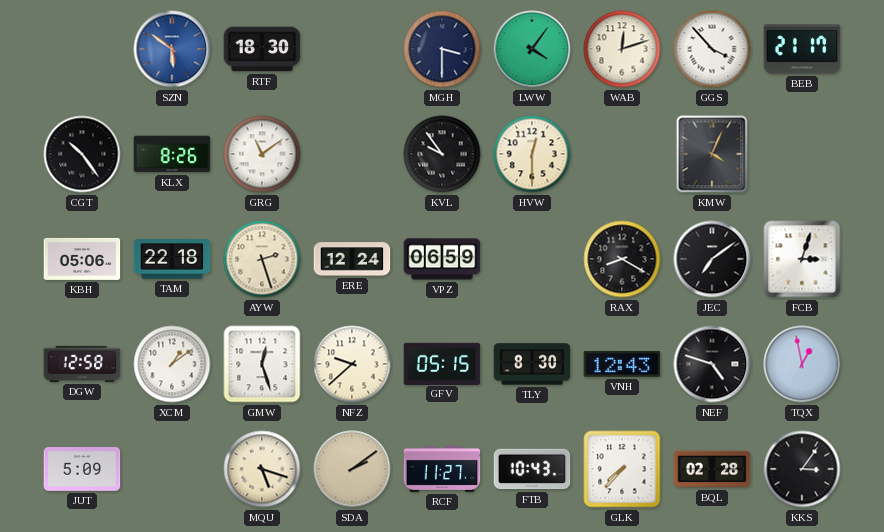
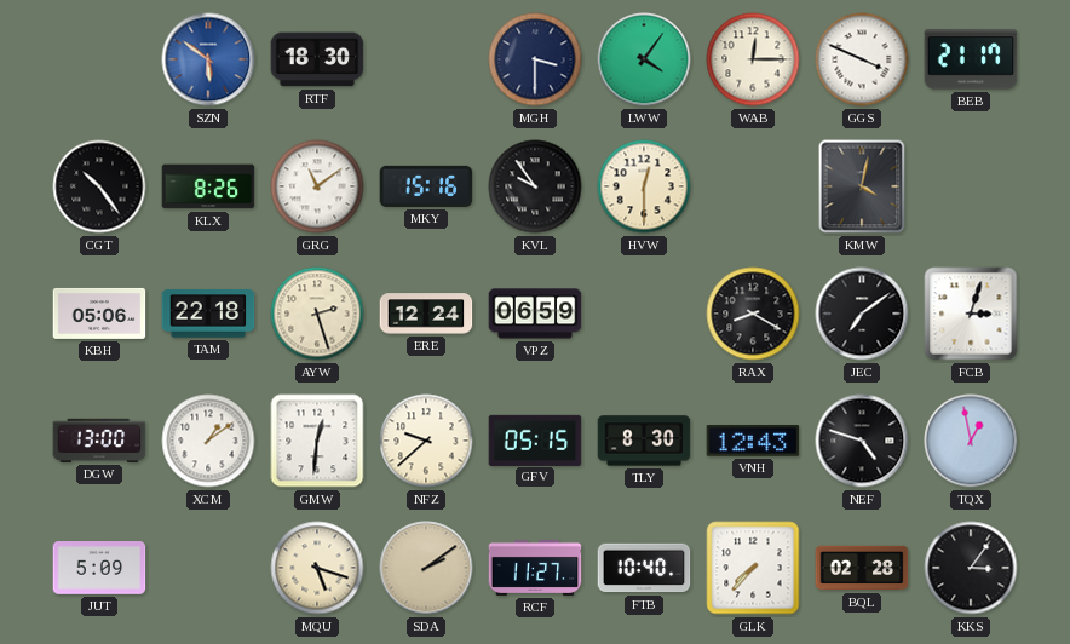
WAB: 12:12 -> 12:15 (753, 59)
GGS: 3:53 -> 3:49 (862, 59)
MKY: none -> 15:16 (426, 186)
KMW: 4:04 -> 4:02 (862, 186)
DGW: 12:58 -> 13:00 (99, 441)
GMW: 12:27 -> 12:31 (317, 441)
FTB: 10:43 -> 10:40 (644, 568)
